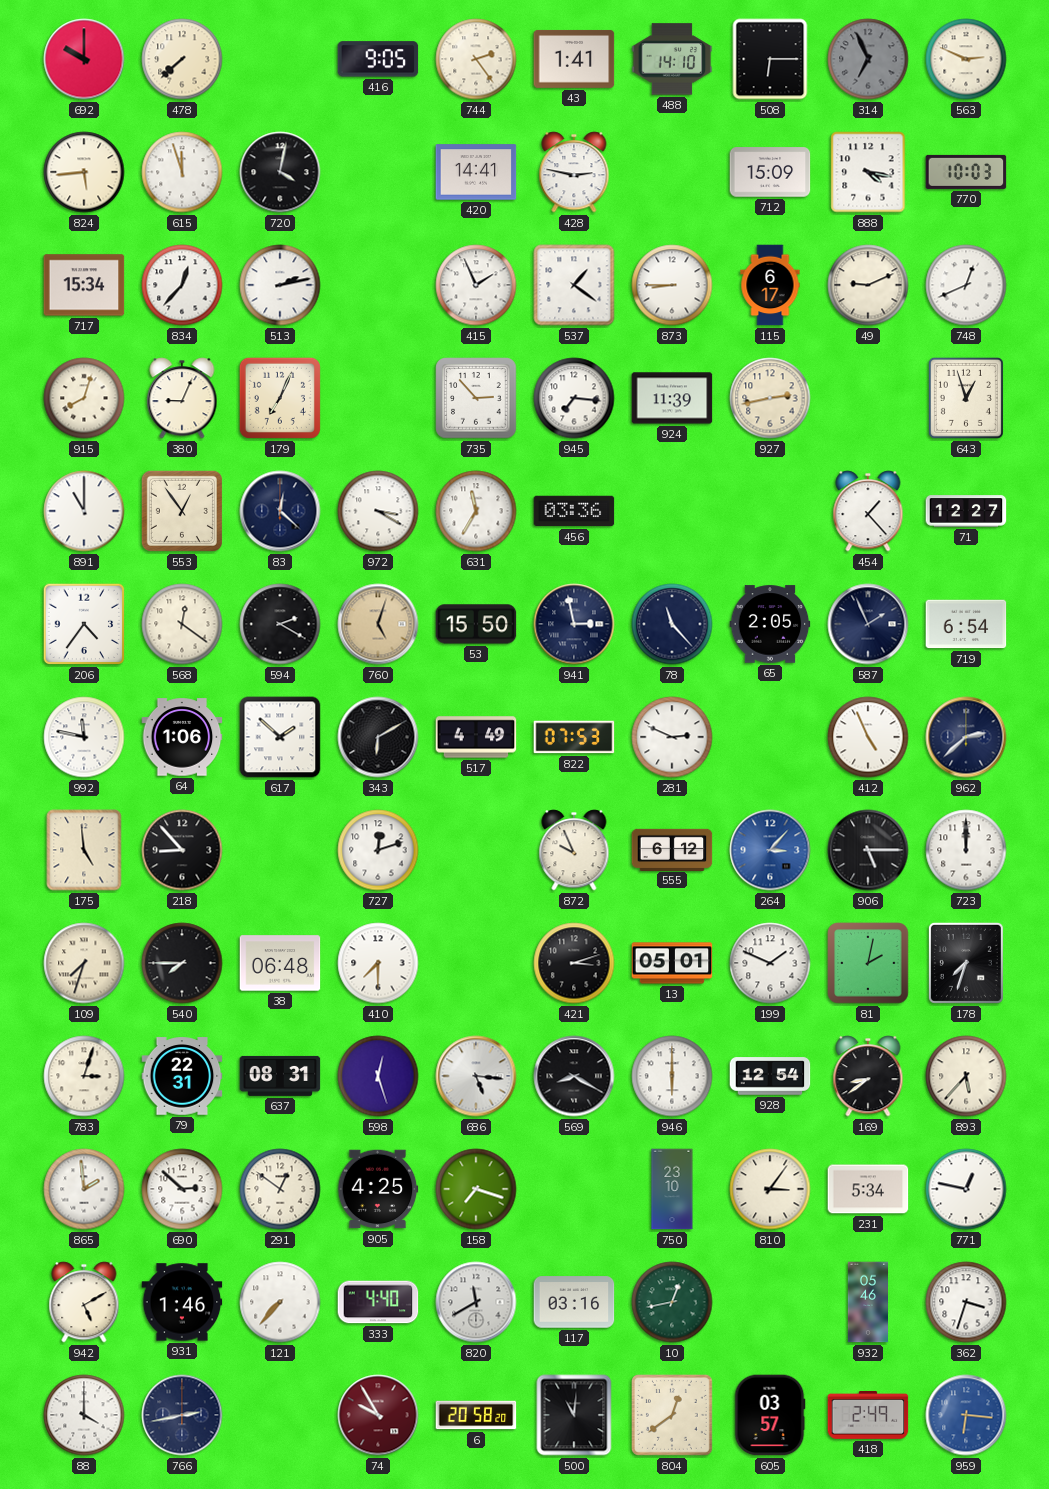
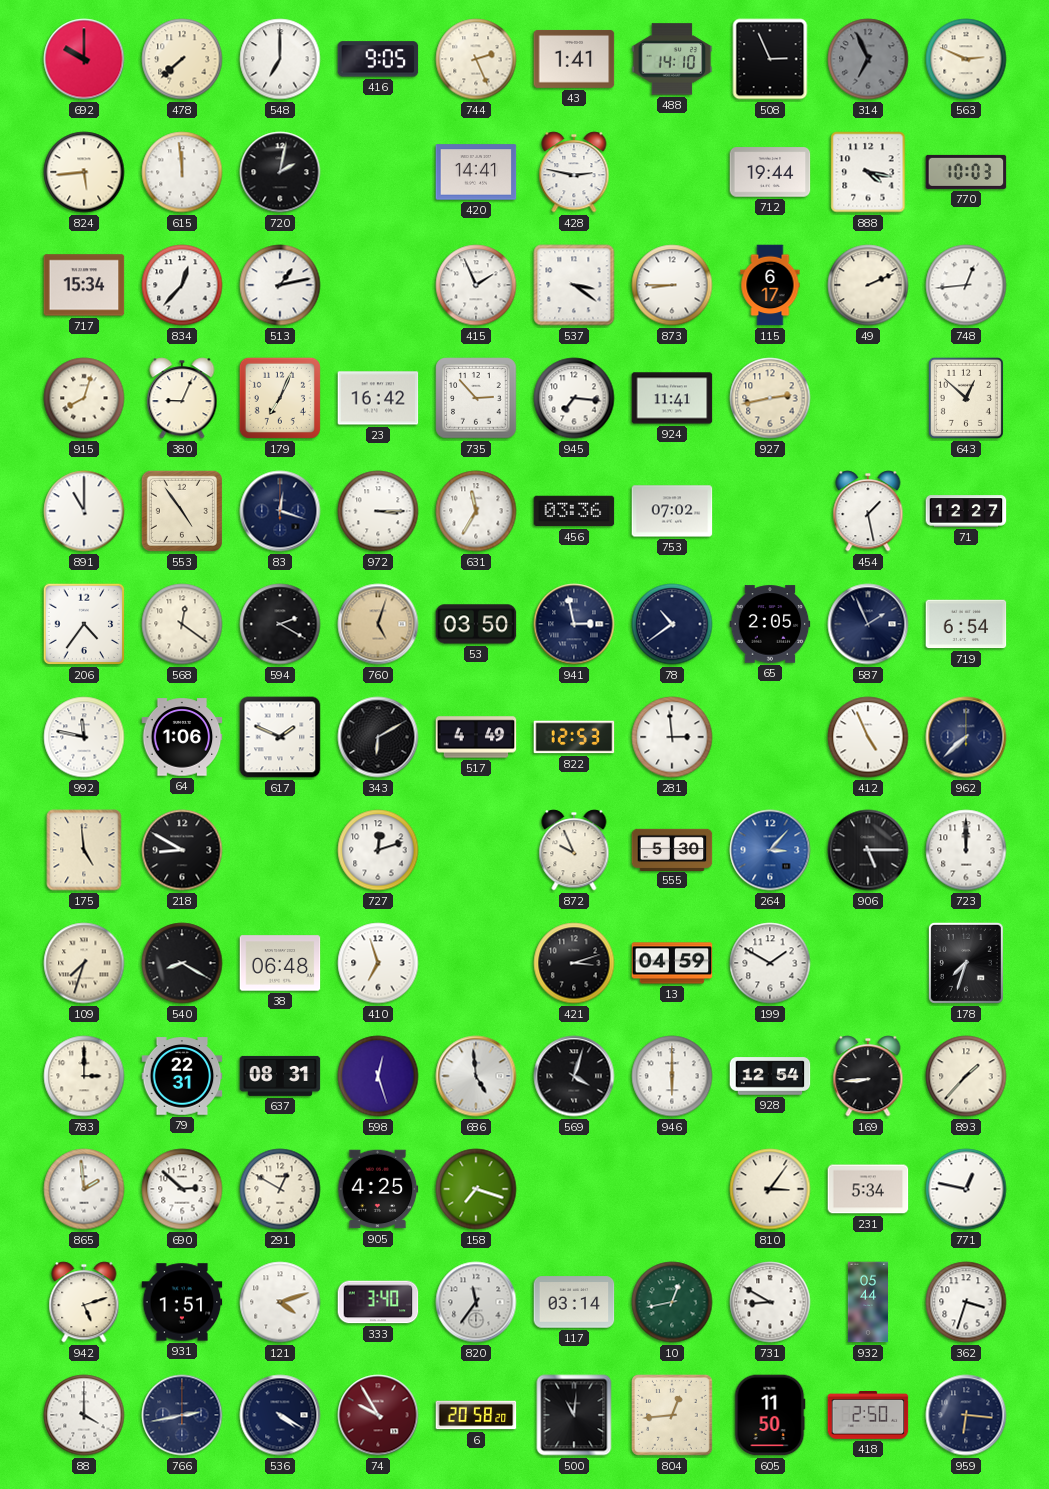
548: none -> 7:00 (280, 59)
744: 2:24 -> 2:26 (476, 59)
508: 6:15 -> 2:56 (770, 59)
615: 11:57 -> 11:59 (182, 172)
720: 4:02 -> 2:02 (280, 172)
712: 15:09 -> 19:44 (770, 172)
513: 2:13 -> 1:13 (280, 285)
537: 1:21 -> 3:21 (574, 285)
49: 9:11 -> 2:11 (868, 285)
748: 12:41 -> 12:44 (966, 285)
23: none -> 16:42 (378, 398)
924: 11:39 -> 11:41 (672, 398)
643: 12:57 -> 12:52 (966, 398)
553: 12:54 -> 4:54 (182, 511)
83: 12:22 -> 12:18 (280, 511)
972: 3:20 -> 3:15 (378, 511)
753: none -> 07:02 (672, 511)
454: 1:23 -> 1:28 (868, 511)
53: 15:50 -> 03:50 (476, 624)
78: 11:23 -> 10:39 (672, 624)
617: 1:52 -> 1:49 (280, 737)
822: 07:53 -> 12:53 (574, 737)
281: 2:49 -> 2:59 (672, 737)
962: 2:38 -> 7:38 (966, 737)
218: 8:53 -> 8:50 (182, 850)
555: 6:12 -> 5:30 (672, 849)
540: 7:45 -> 8:20 (182, 963)
410: 7:30 -> 6:57 (378, 963)
13: 05:01 -> 04:59 (672, 963)
199: 1:49 -> 1:50 (770, 963)
81: 2:02 -> none (868, 963)
783: 3:03 -> 3:00 (84, 1076)
686: 5:16 -> 4:59 (476, 1076)
569: 8:20 -> 4:03 (574, 1076)
169: 8:39 -> 8:44 (868, 1076)
893: 5:37 -> 1:37 (966, 1076)
291: 12:51 -> 12:50 (280, 1189)
750: 23:10 -> none (672, 1189)
942: 5:10 -> 5:12 (84, 1302)
931: 1:46 -> 1:51 (182, 1302)
121: 7:37 -> 4:12 (280, 1302)
333: 4:40 -> 3:40 (378, 1302)
820: 11:40 -> 11:36 (476, 1302)
117: 03:16 -> 03:14 (574, 1302)
731: none -> 8:50 (770, 1302)
932: 05:46 -> 05:44 (867, 1302)
536: none -> 4:20 (280, 1415)
804: 12:39 -> 12:44 (672, 1415)
605: 03:57 -> 11:50 (770, 1415)
418: 2:49 -> 2:50 (868, 1416)
959 dial: blue -> navy (966, 1415)
